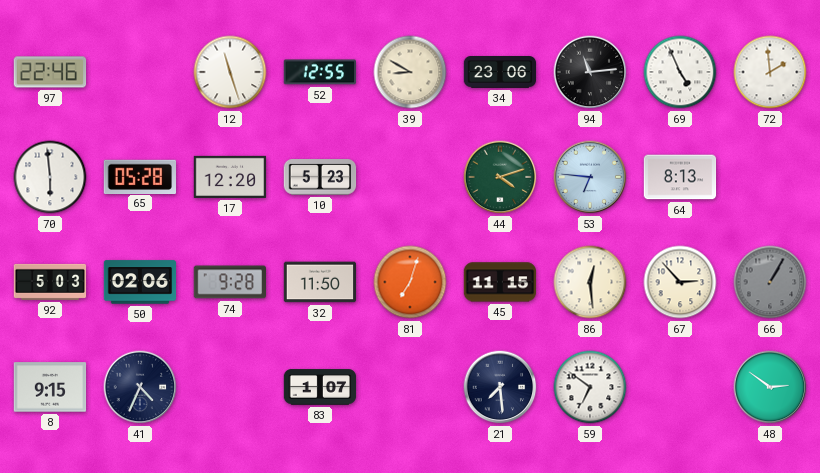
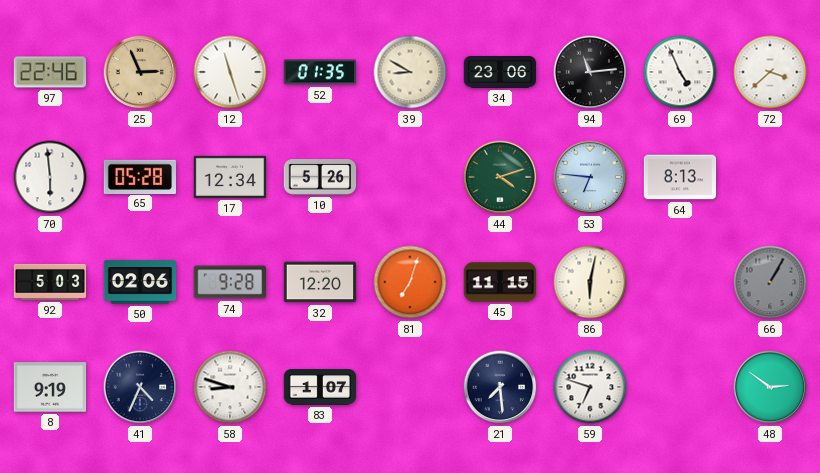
25: none -> 2:56 (140, 72)
52: 12:55 -> 01:35 (319, 72)
72: 1:59 -> 3:38 (770, 72)
17: 12:20 -> 12:34 (230, 177)
10: 5:23 -> 5:26 (320, 177)
32: 11:50 -> 12:20 (320, 282)
86: 12:29 -> 6:02 (590, 282)
67: 2:53 -> none (680, 282)
8: 9:15 -> 9:19 (50, 387)
58: none -> 8:48 (230, 387)
59: 6:51 -> 6:48 (590, 387)
